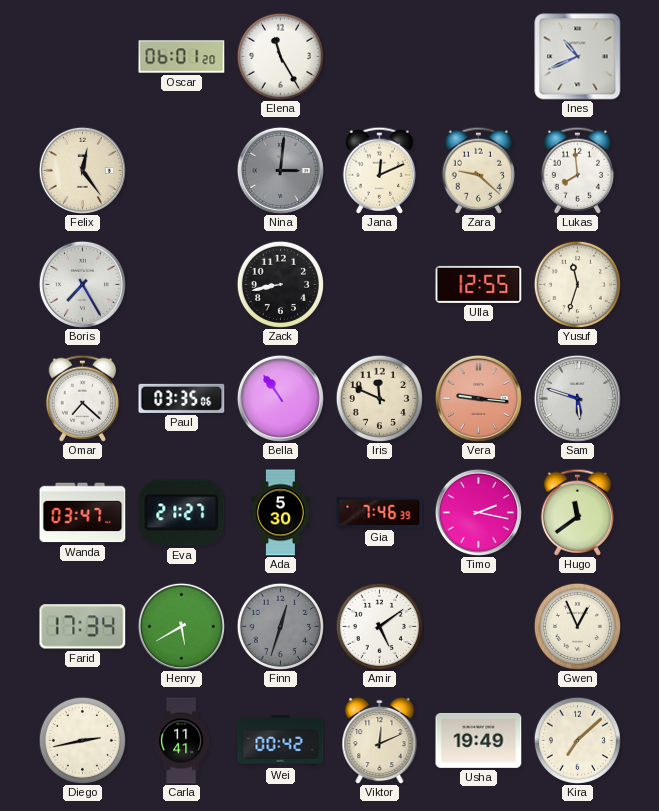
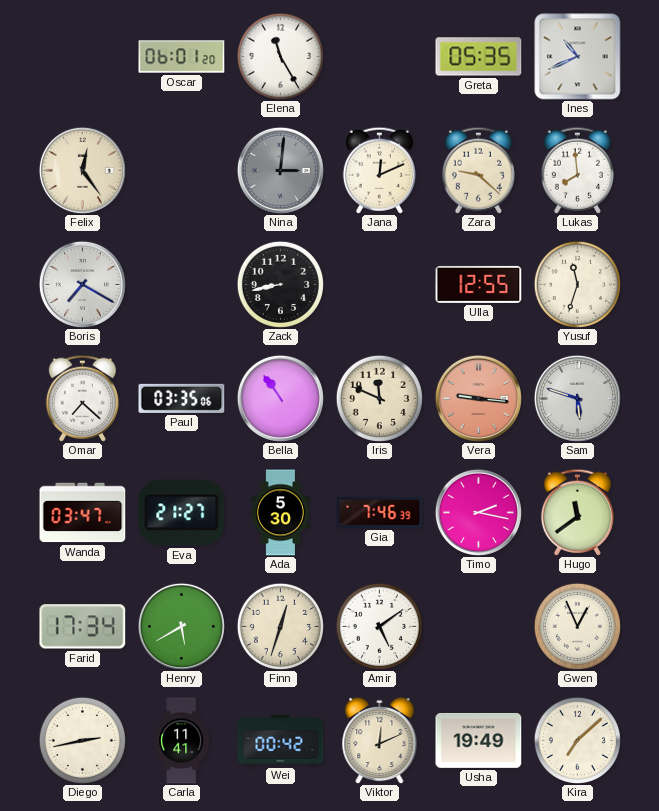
Greta: none -> 05:35 (479, 57)
Boris: 7:25 -> 7:20 (82, 284)
Finn dial: grey -> cream (280, 626)
